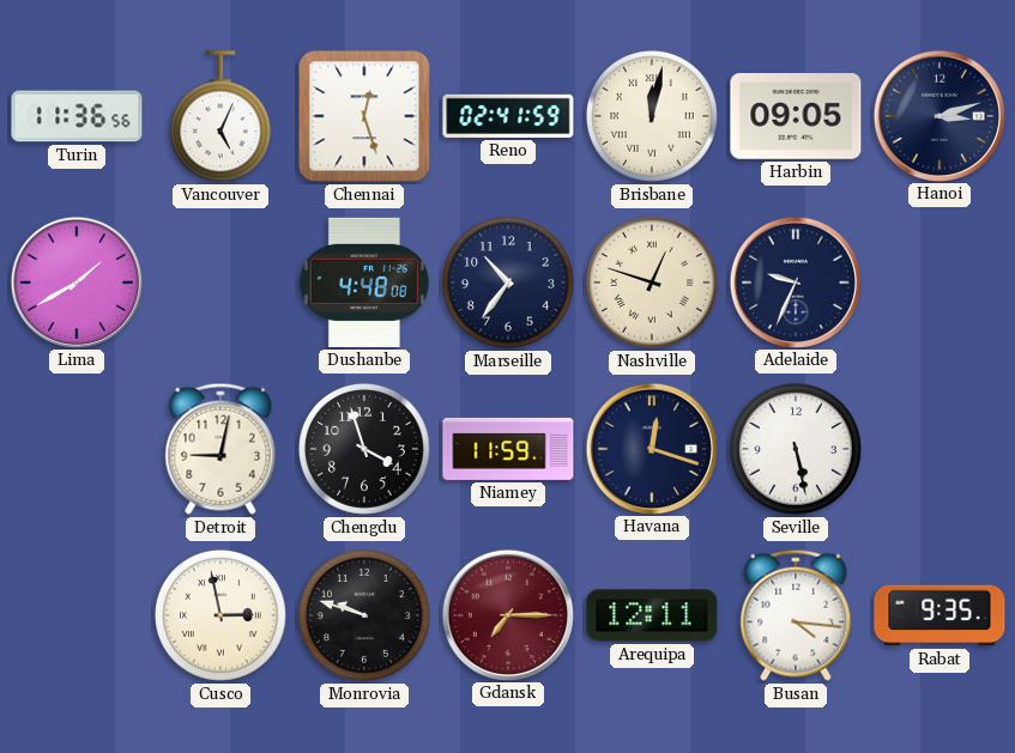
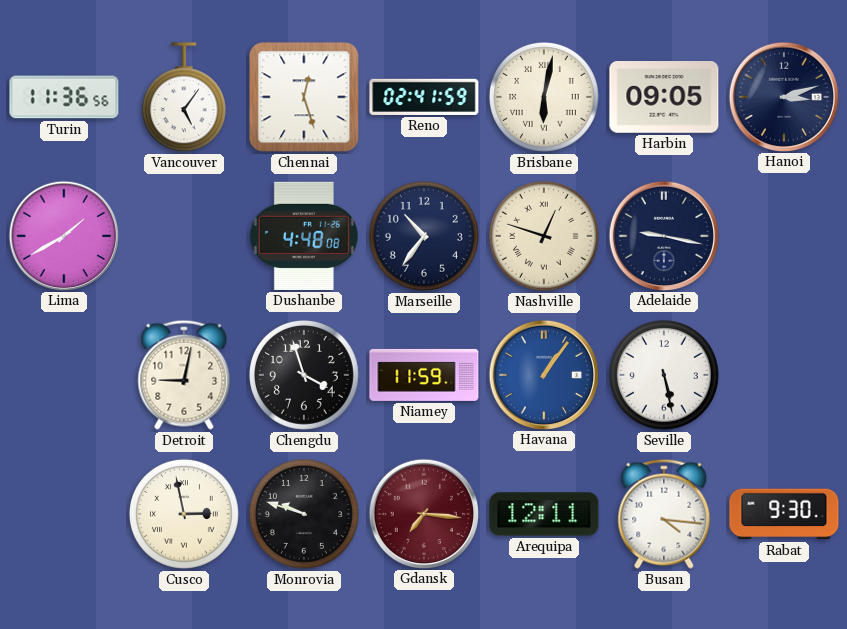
Vancouver: 5:04 -> 5:06 (184, 98)
Brisbane: 12:02 -> 6:02 (544, 97)
Adelaide: 9:34 -> 9:17 (663, 235)
Havana: 12:18 -> 1:06 (543, 374)
Havana dial: navy -> blue (543, 374)
Gdansk: 7:15 -> 7:16 (423, 513)
Rabat: 9:35 -> 9:30 (784, 514)
